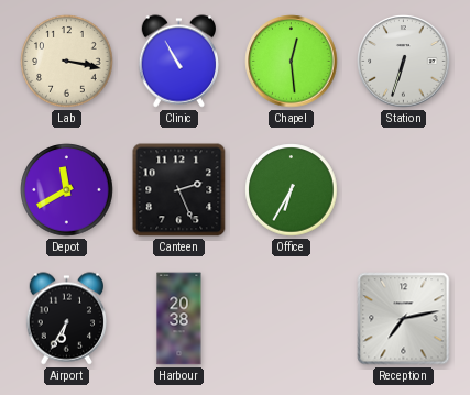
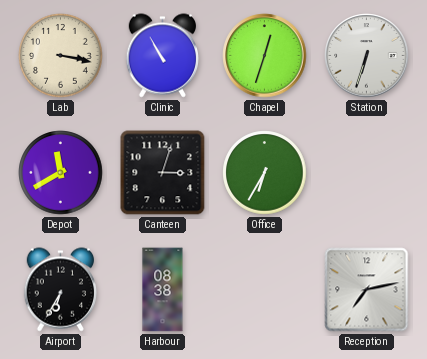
Chapel: 12:29 -> 12:33 (265, 56)
Canteen: 2:26 -> 3:03 (163, 173)
Harbour: 20:38 -> 08:38 (163, 290)
